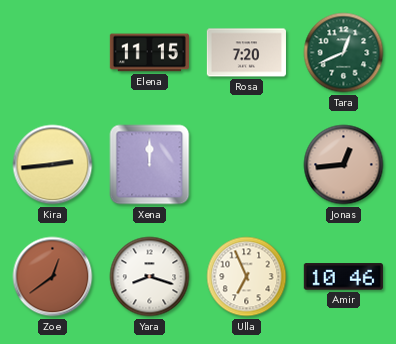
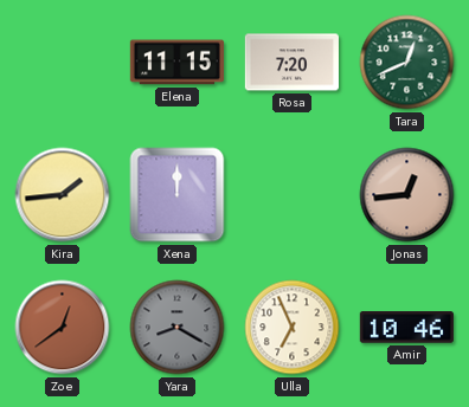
Kira: 2:44 -> 1:44 (63, 195)
Yara: 8:18 -> 8:20 (178, 328)
Yara dial: white -> grey (178, 328)
